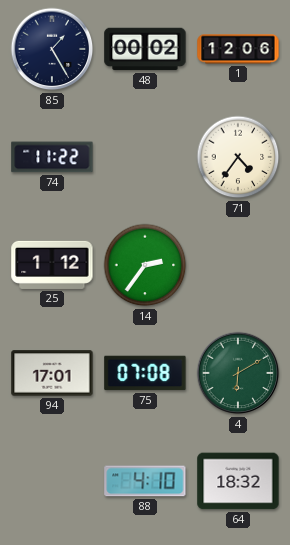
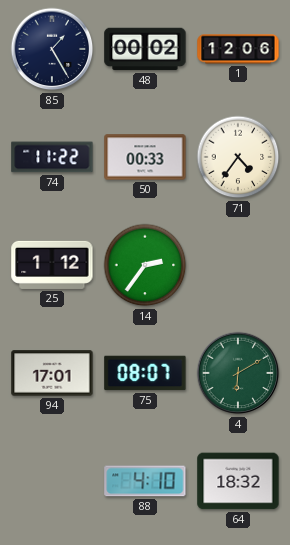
50: none -> 00:33 (145, 157)
75: 07:08 -> 08:07 (145, 373)
